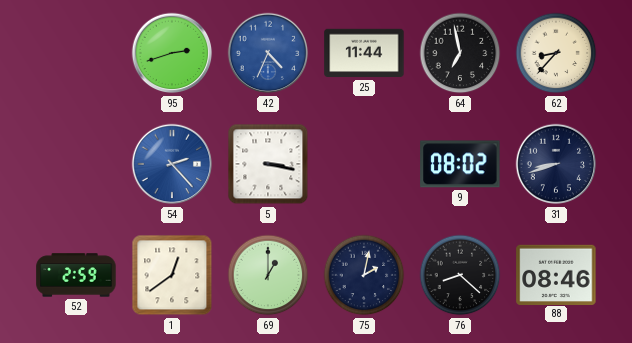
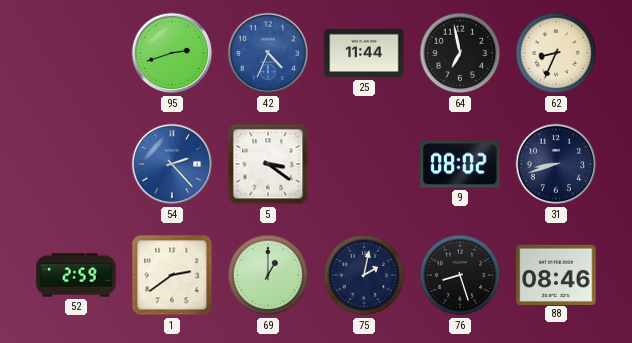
62: 8:37 -> 8:34 (556, 53)
5: 3:17 -> 3:21 (268, 164)
1: 12:39 -> 2:39 (172, 275)
76: 8:22 -> 8:27 (460, 275)
